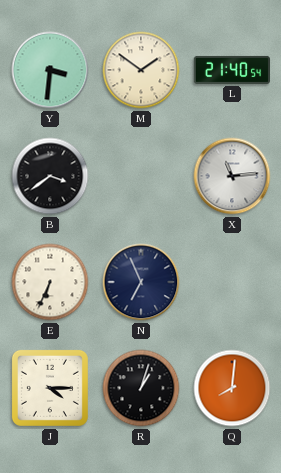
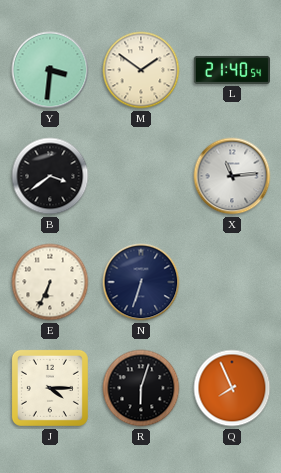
N: 6:56 -> 6:33 (141, 282)
R: 1:03 -> 6:03 (141, 388)
Q: 8:01 -> 7:56 (232, 388)
